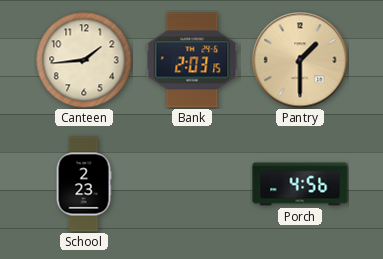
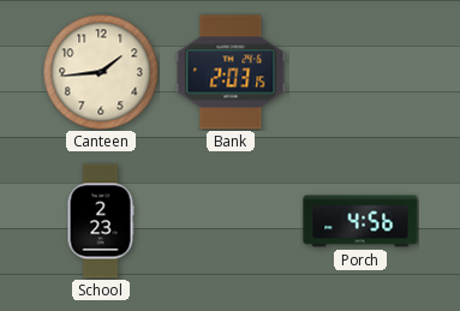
Pantry: 1:30 -> none (300, 60)
